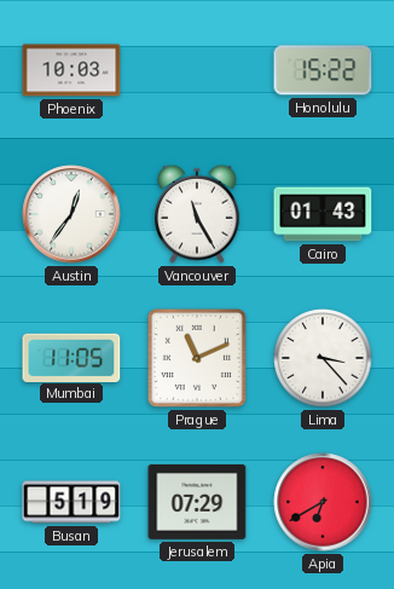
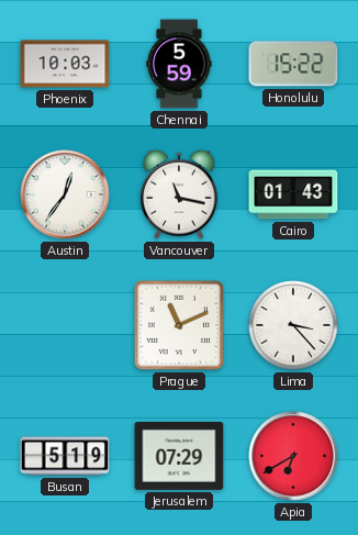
Chennai: none -> 5:59 (179, 64)
Vancouver: 11:25 -> 11:17 (180, 194)
Mumbai: 11:05 -> none (71, 357)
